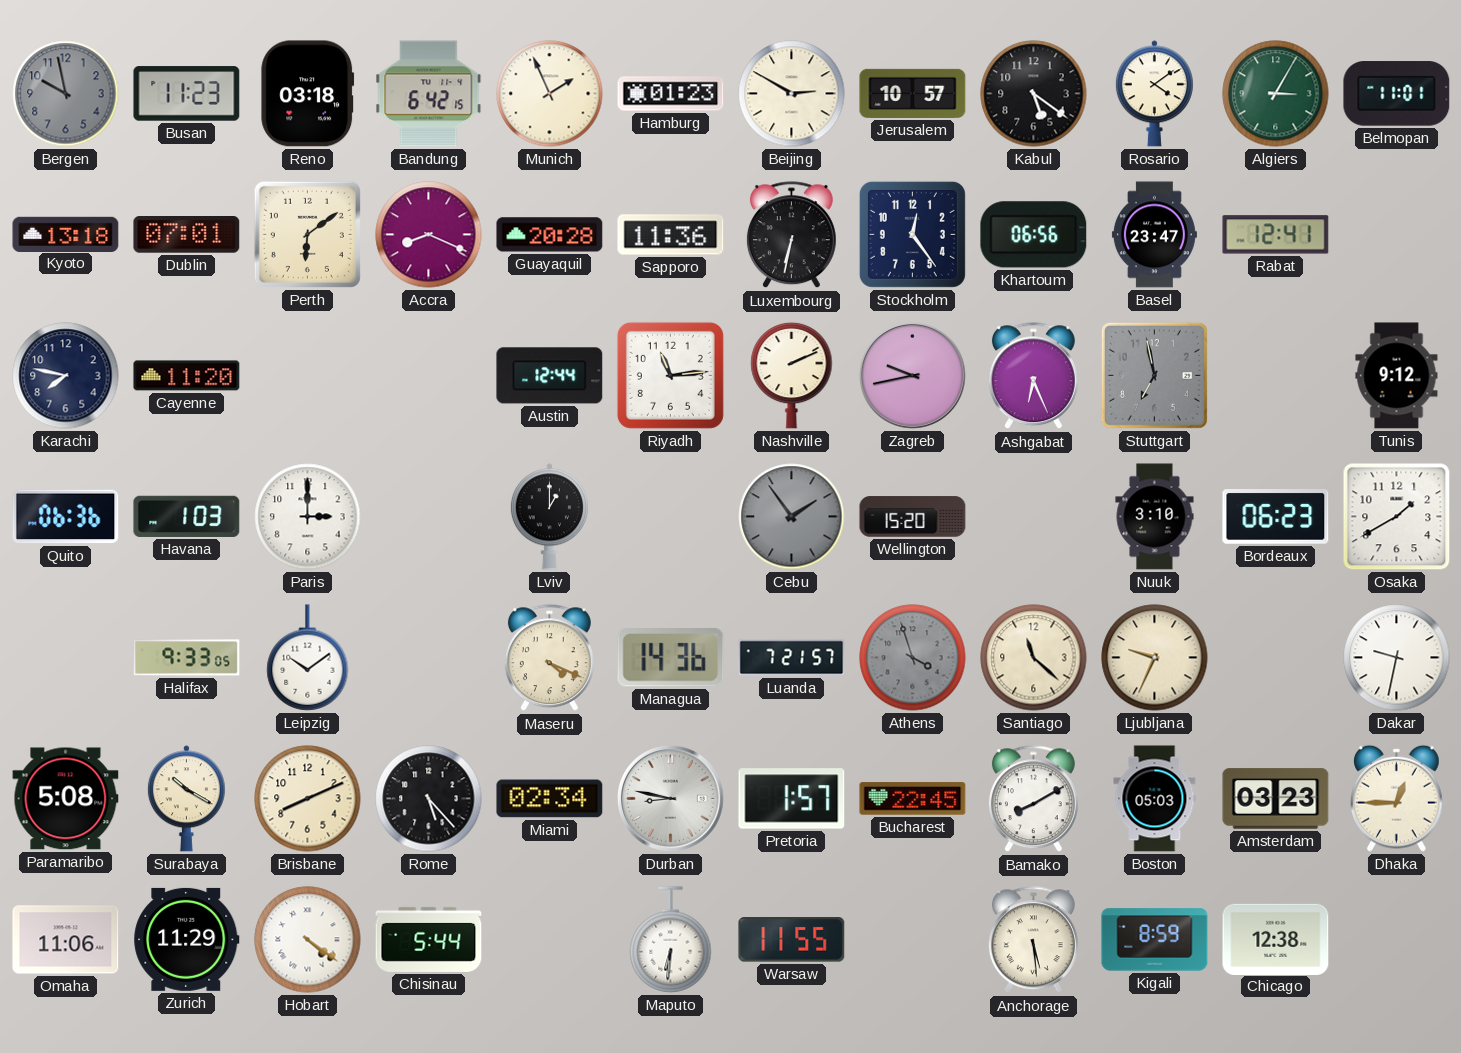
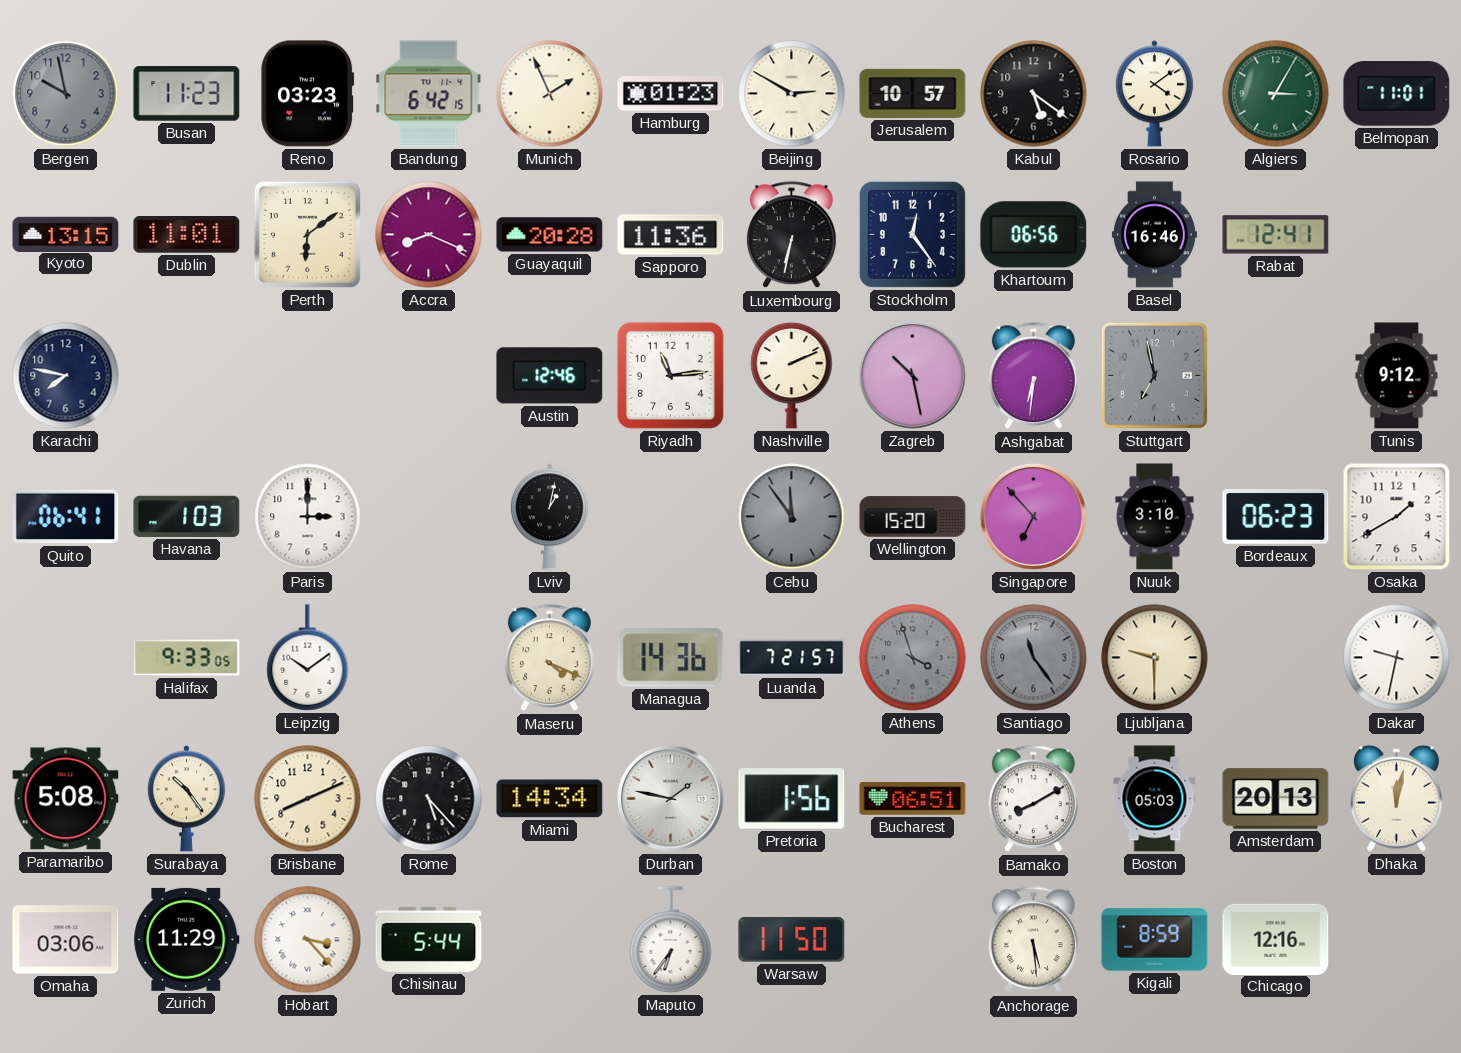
Reno: 03:18 -> 03:23 (308, 94)
Kyoto: 13:18 -> 13:15 (66, 234)
Dublin: 07:01 -> 11:01 (187, 235)
Basel: 23:47 -> 16:46 (1154, 235)
Cayenne: 11:20 -> none (187, 376)
Austin: 12:44 -> 12:46 (550, 376)
Zagreb: 9:43 -> 10:28 (913, 376)
Ashgabat: 6:26 -> 6:31 (1033, 376)
Quito: 06:36 -> 06:41 (66, 517)
Lviv: 1:00 -> 1:02 (549, 517)
Cebu: 1:54 -> 11:54 (792, 517)
Singapore: none -> 6:53 (1034, 517)
Santiago: 11:22 -> 11:24 (1034, 658)
Santiago dial: cream -> grey (1034, 658)
Ljubljana: 9:34 -> 9:30 (1155, 658)
Surabaya: 10:20 -> 10:24 (186, 799)
Miami: 02:34 -> 14:34 (550, 799)
Durban: 8:47 -> 1:47 (671, 799)
Pretoria: 1:57 -> 1:56 (792, 799)
Bucharest: 22:45 -> 06:51 (913, 799)
Amsterdam: 03:23 -> 20:13 (1276, 799)
Dhaka: 12:45 -> 12:02 (1397, 798)
Omaha: 11:06 -> 03:06 (66, 940)
Hobart: 4:21 -> 3:23 (308, 940)
Maputo: 6:31 -> 6:36 (671, 940)
Warsaw: 11:55 -> 11:50 (792, 940)
Chicago: 12:38 -> 12:16 (1276, 939)
